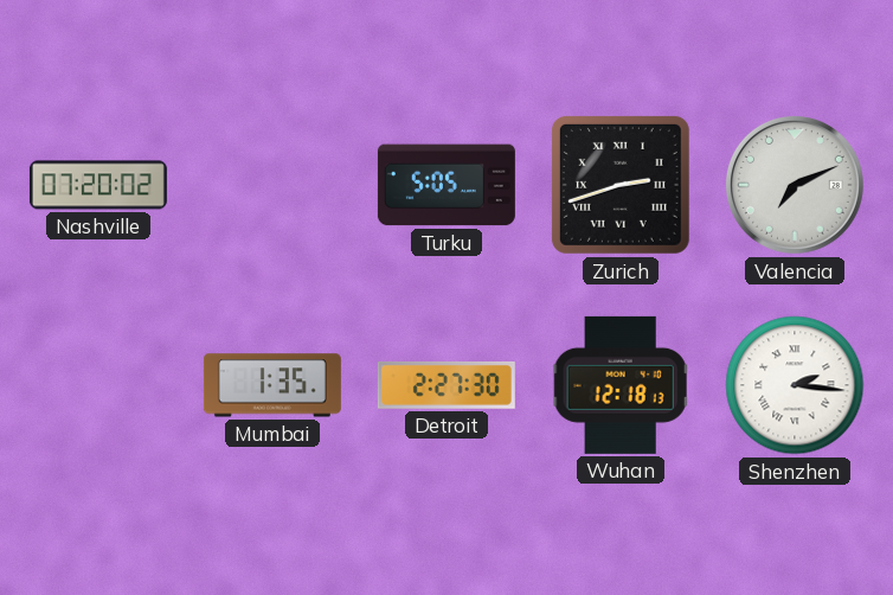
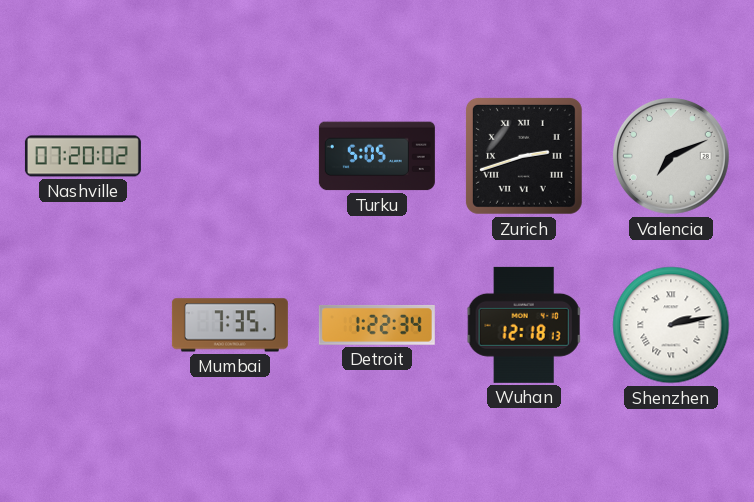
Mumbai: 1:35 -> 7:35 (230, 325)
Detroit: 2:27 -> 1:22 (377, 325)
Shenzhen: 2:16 -> 2:13 (671, 325)
